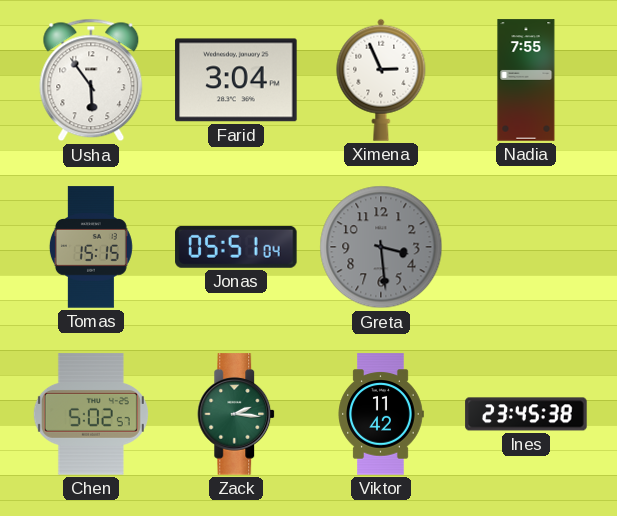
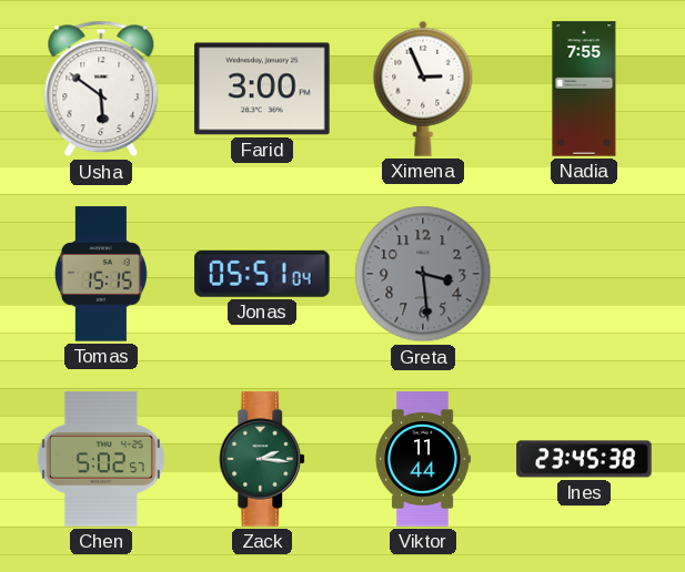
Usha: 5:54 -> 5:51 (101, 89)
Farid: 3:04 -> 3:00 (262, 89)
Viktor: 11:42 -> 11:44 (423, 459)
